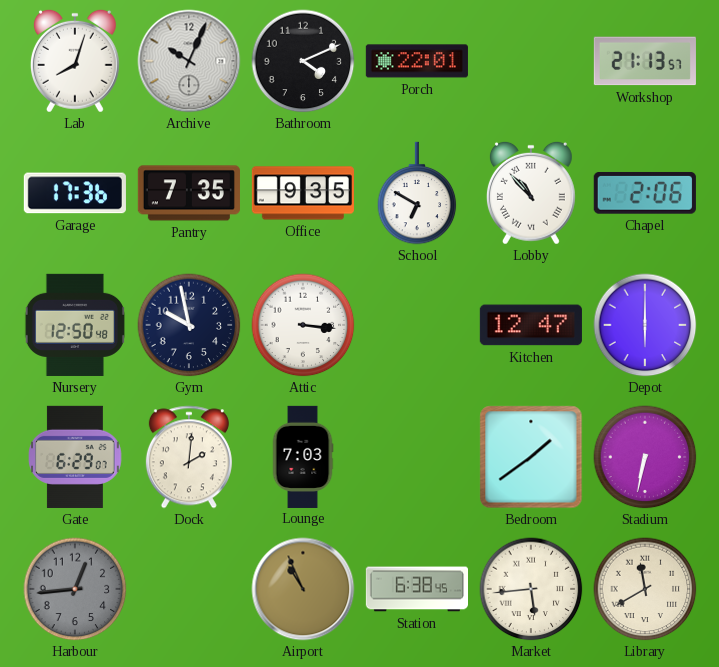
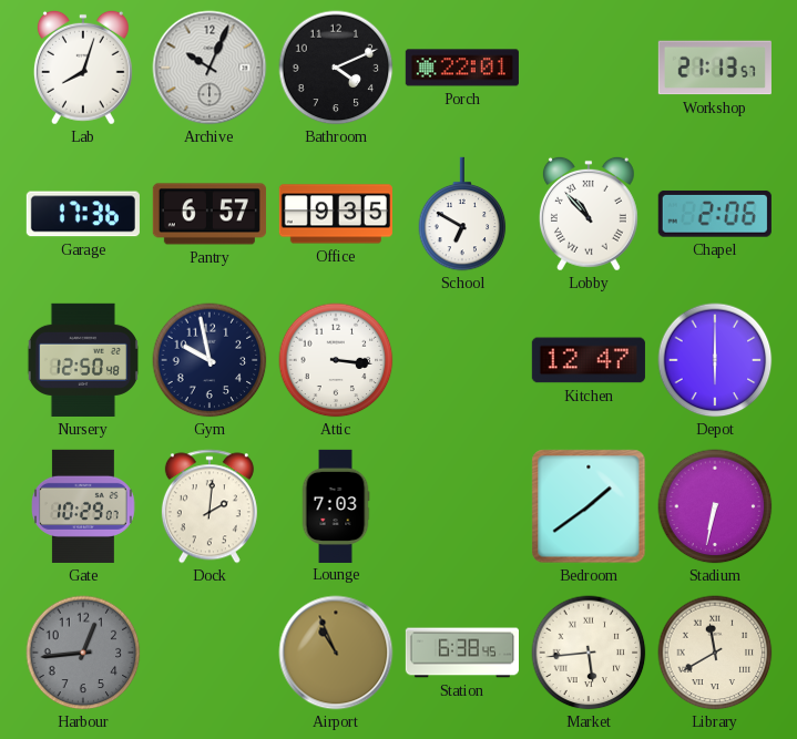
Pantry: 7:35 -> 6:57 (210, 214)
Gate: 6:29 -> 10:29 (84, 506)
